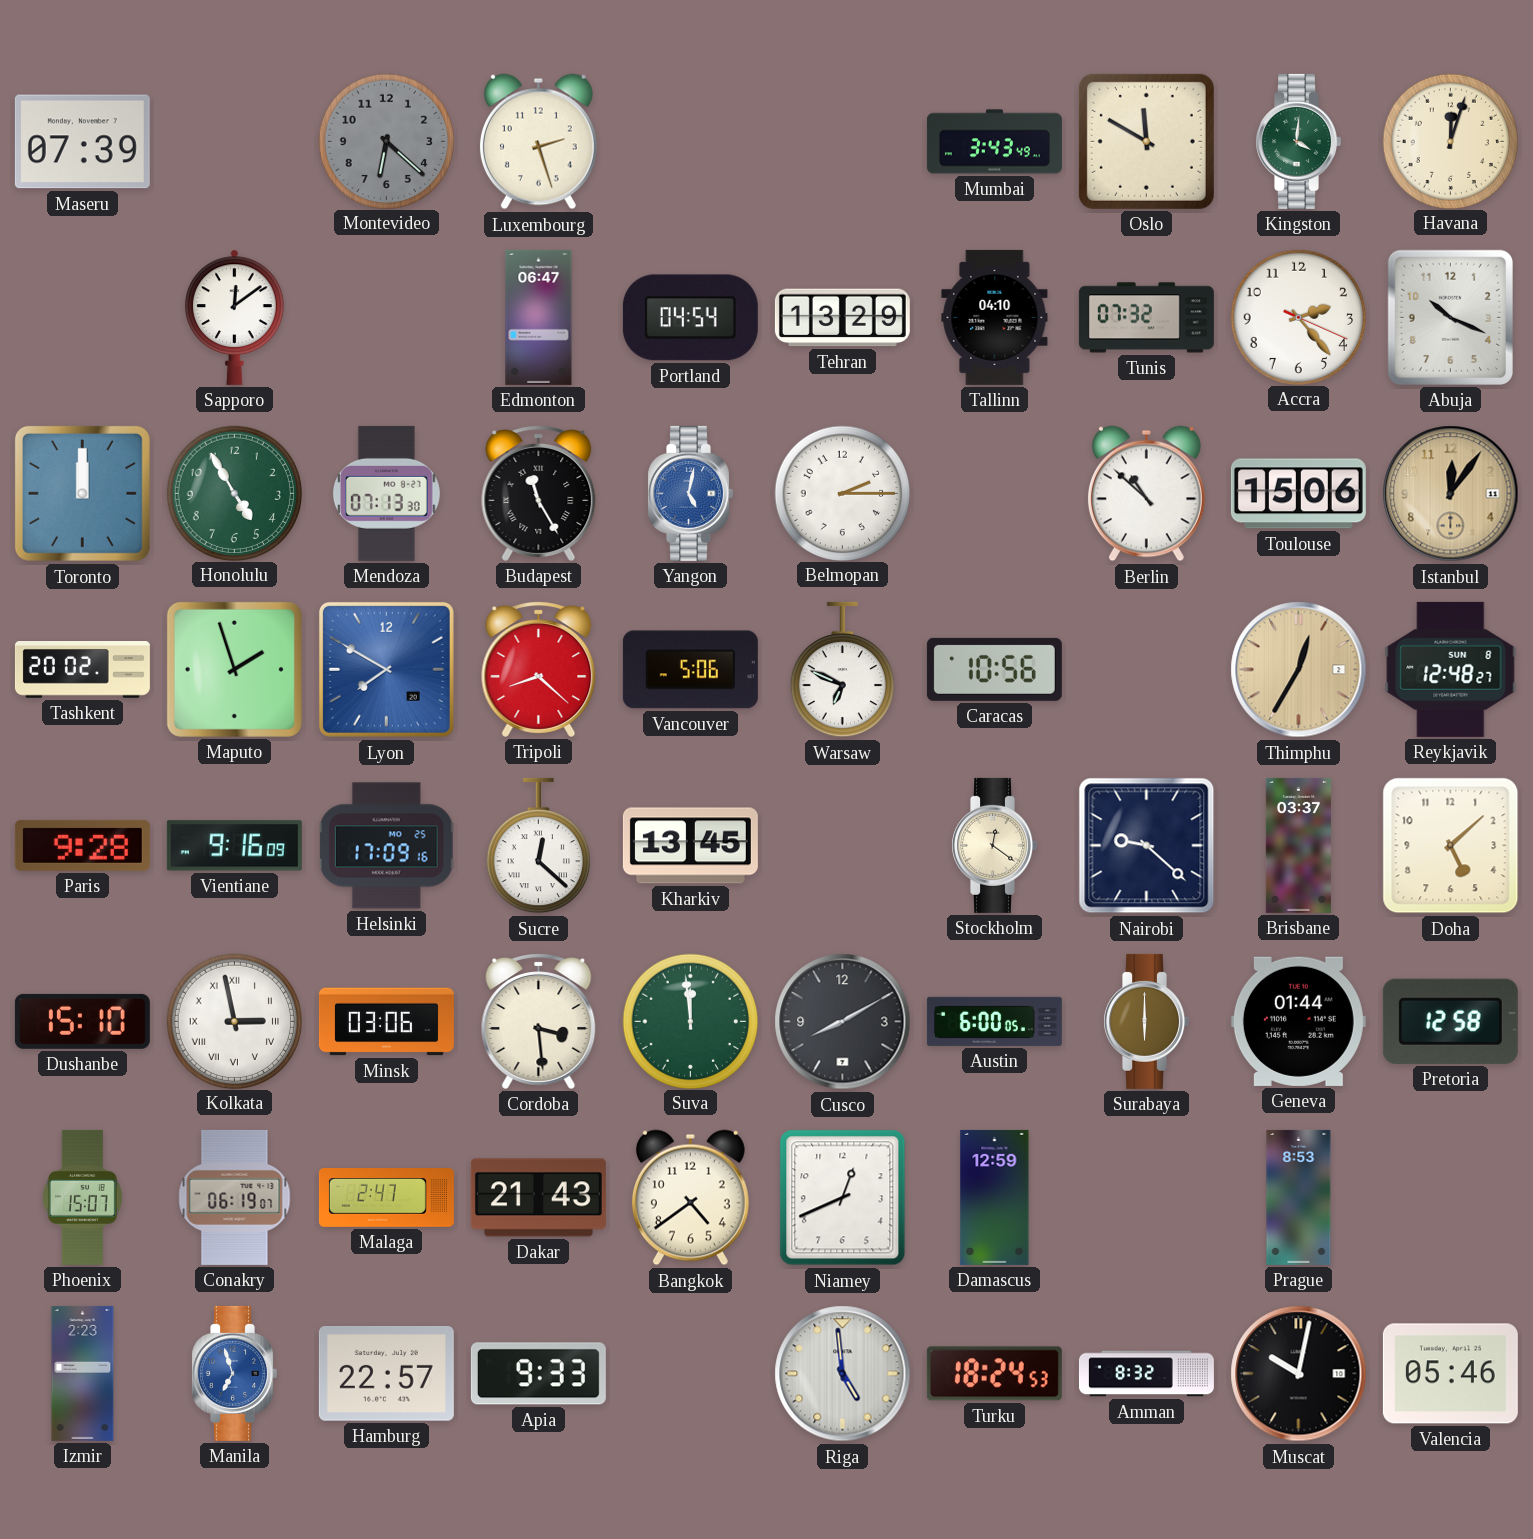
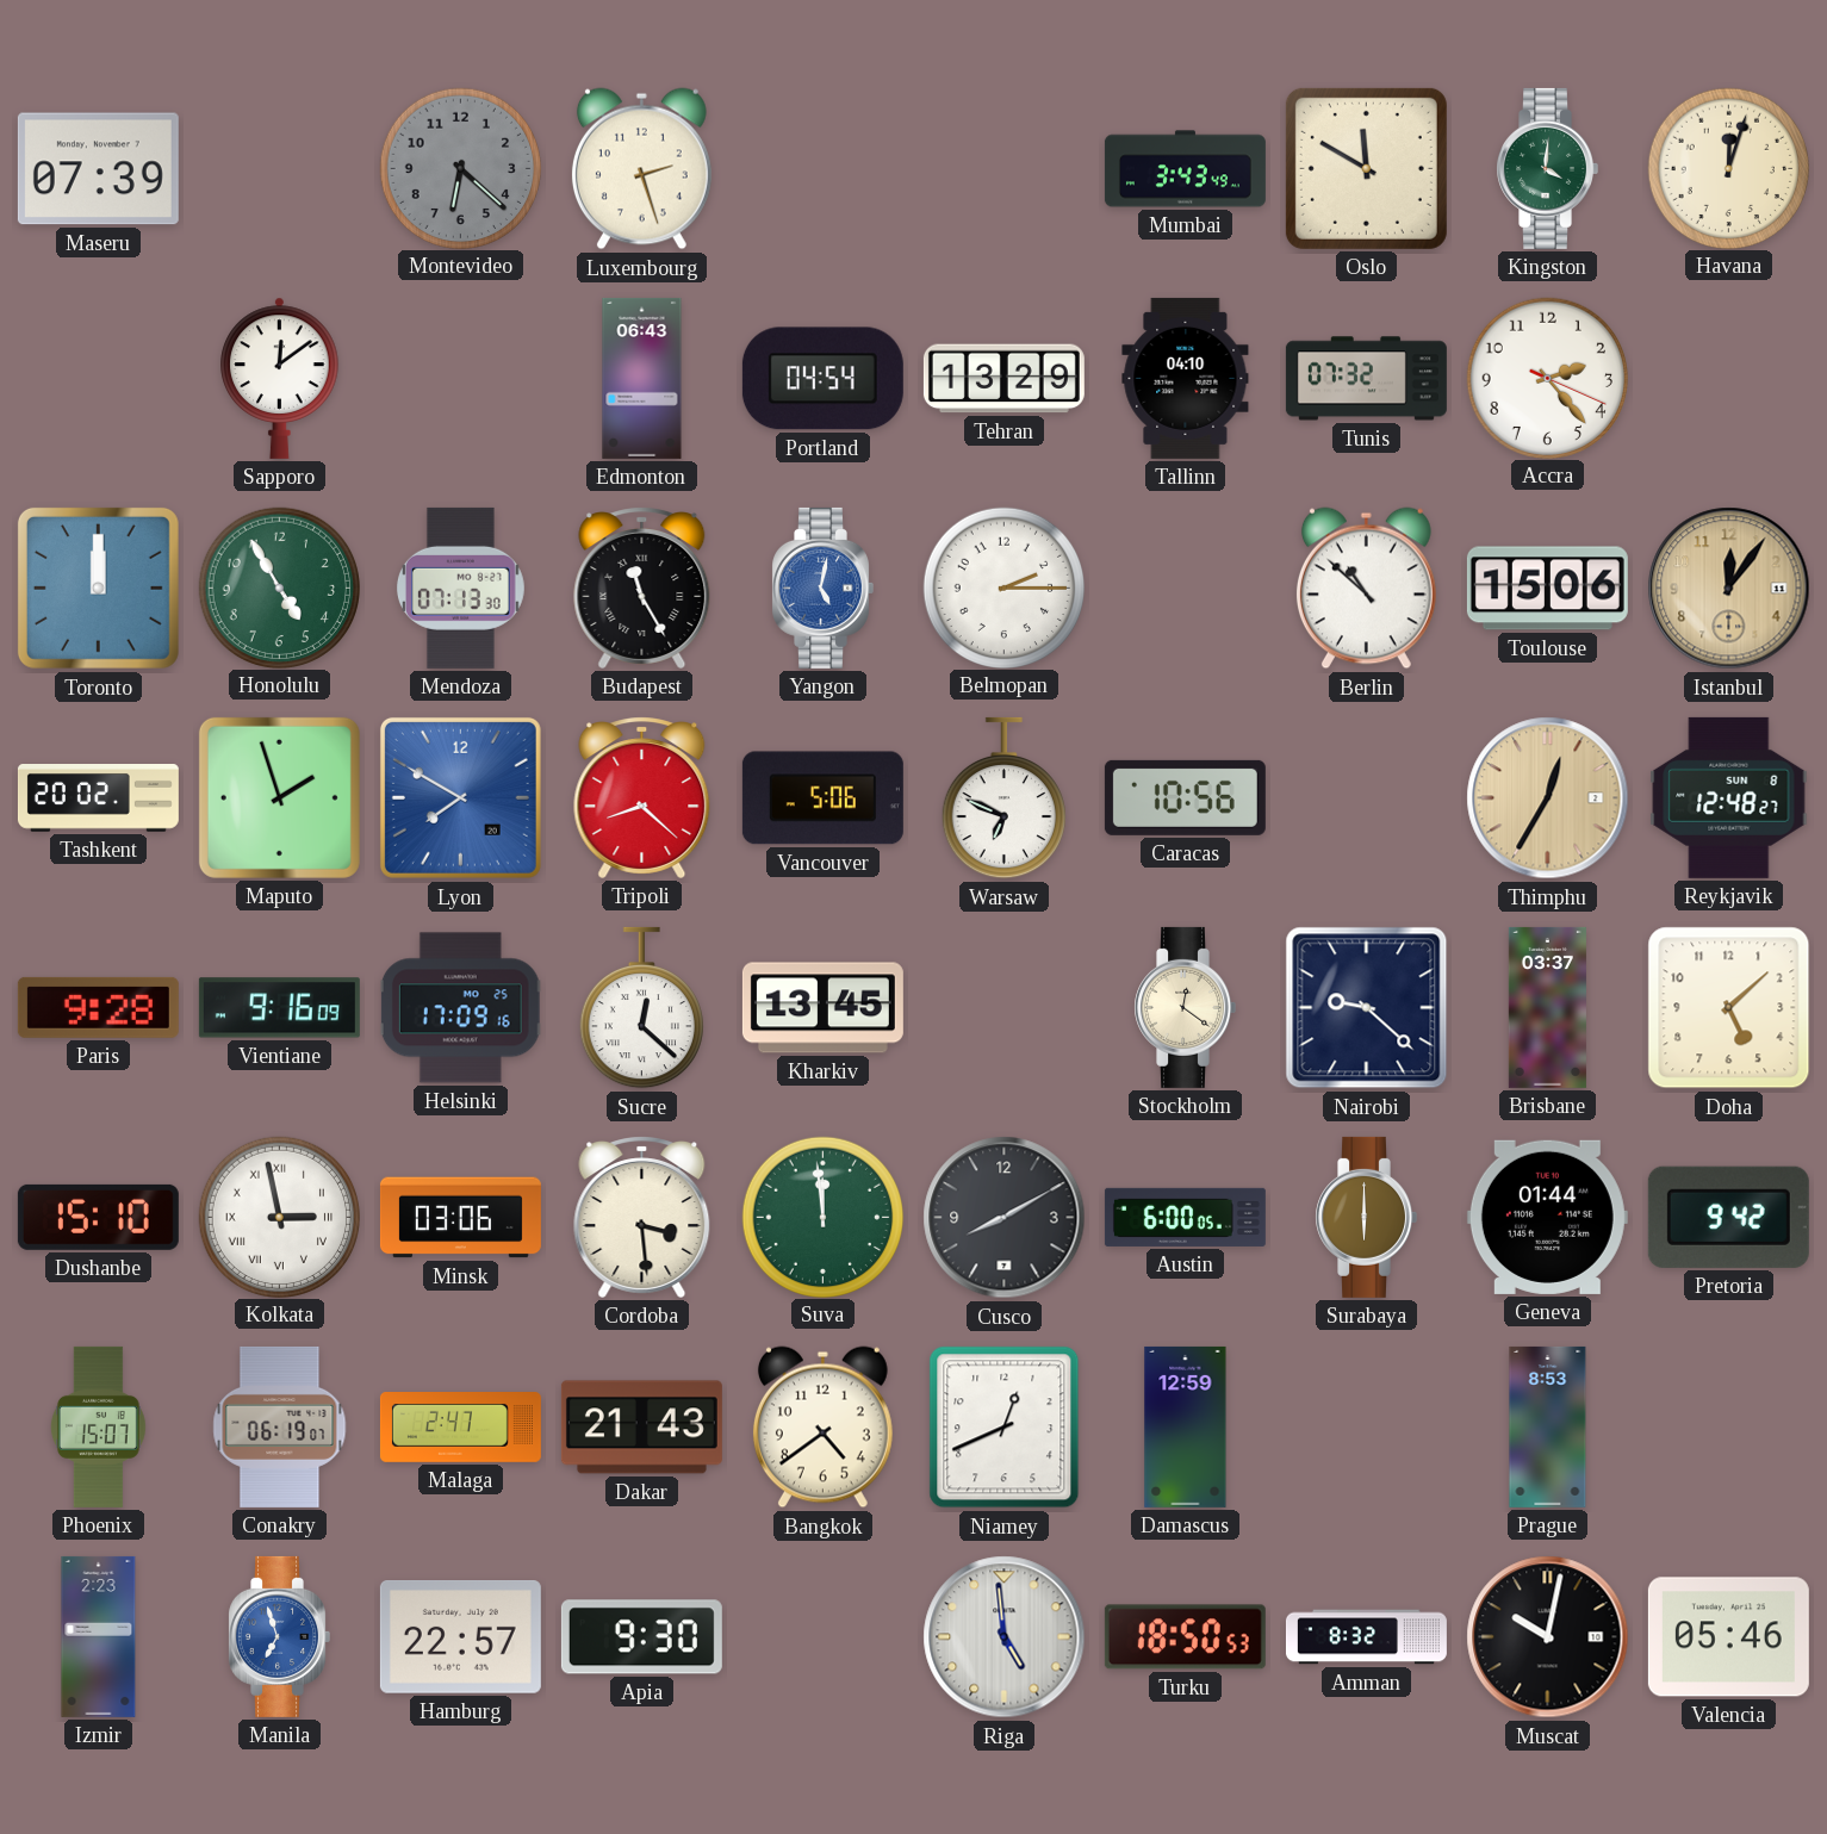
Edmonton: 06:47 -> 06:43 (642, 378)
Abuja: 10:19 -> none (1450, 317)
Pretoria: 12:58 -> 9:42 (1728, 1217)
Apia: 9:33 -> 9:30 (641, 1637)
Turku: 18:24 -> 18:50 (1185, 1637)
